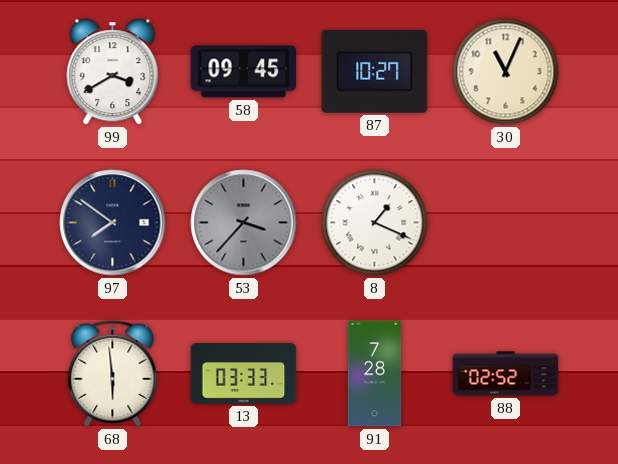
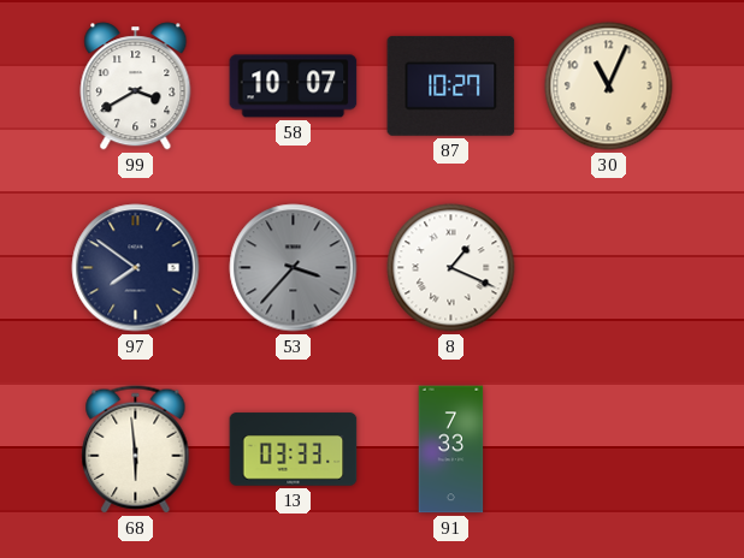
58: 09:45 -> 10:07 (294, 87)
91: 7:28 -> 7:33 (451, 450)
88: 02:52 -> none (506, 374)
